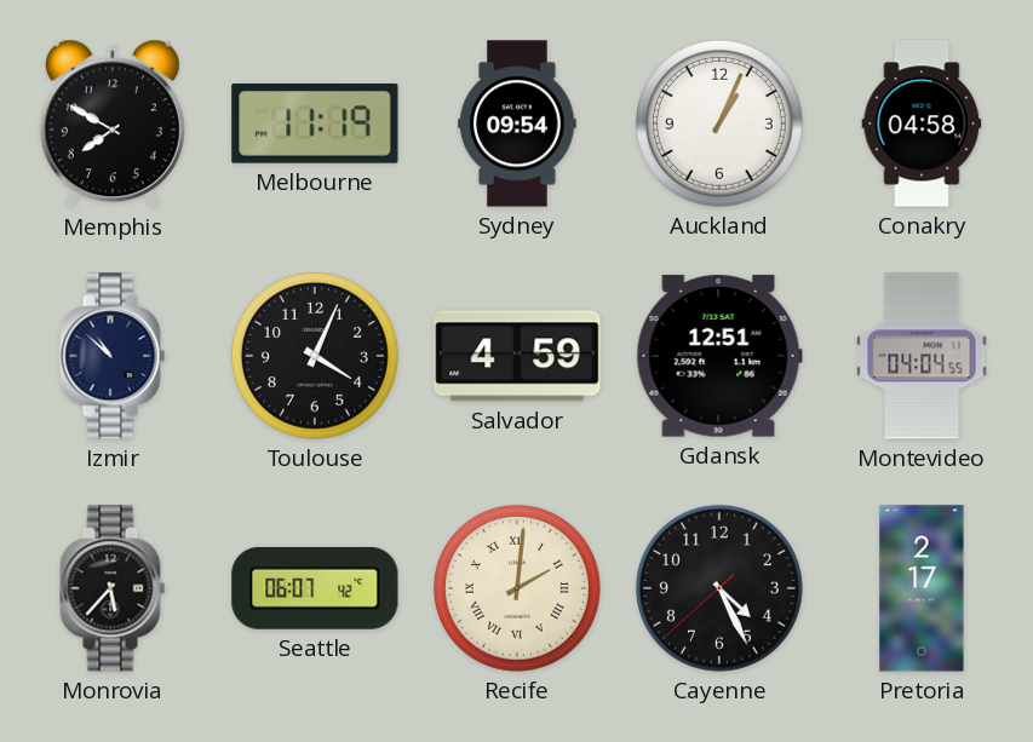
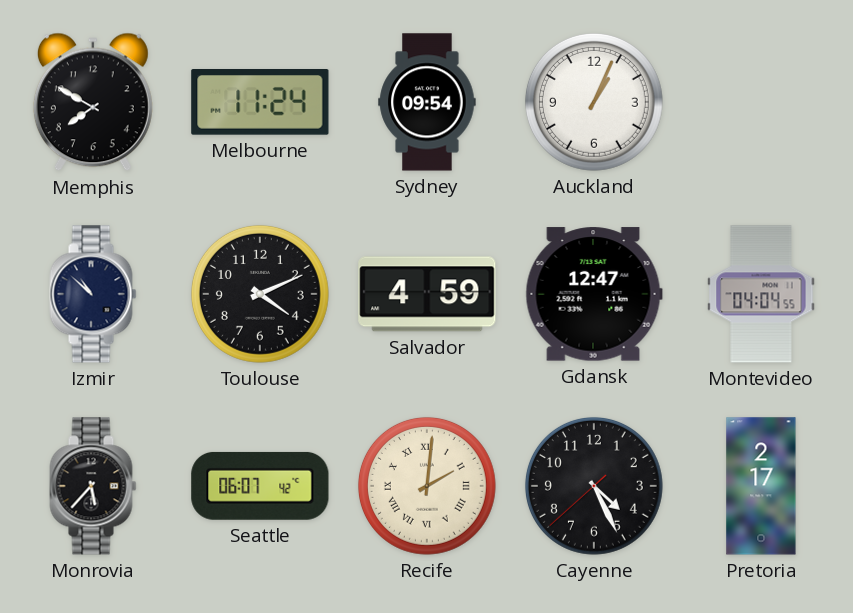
Melbourne: 11:19 -> 11:24 (260, 102)
Conakry: 04:58 -> none (922, 123)
Toulouse: 4:04 -> 4:11 (260, 294)
Gdansk: 12:51 -> 12:47 (594, 294)
